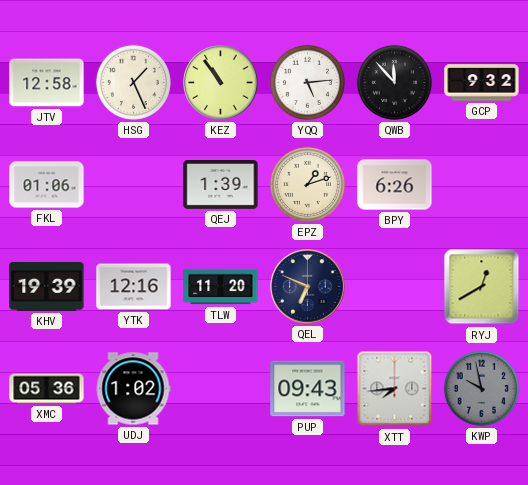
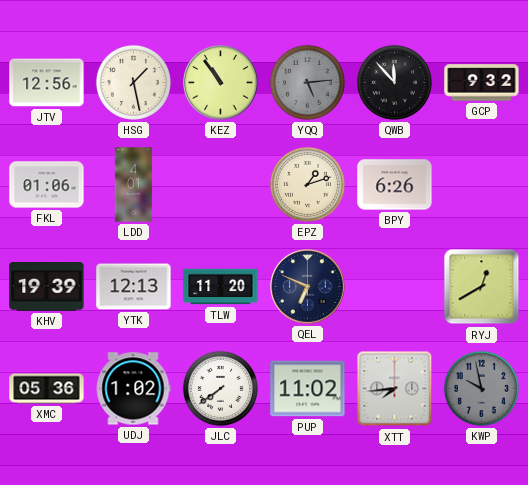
JTV: 12:58 -> 12:56 (47, 83)
HSG: 1:26 -> 1:28 (133, 82)
YQQ dial: white -> grey (307, 82)
LDD: none -> 4:01 (134, 185)
QEJ: 1:39 -> none (221, 185)
YTK: 12:16 -> 12:13 (134, 287)
JLC: none -> 7:39 (220, 388)
PUP: 09:43 -> 11:02 (308, 389)
